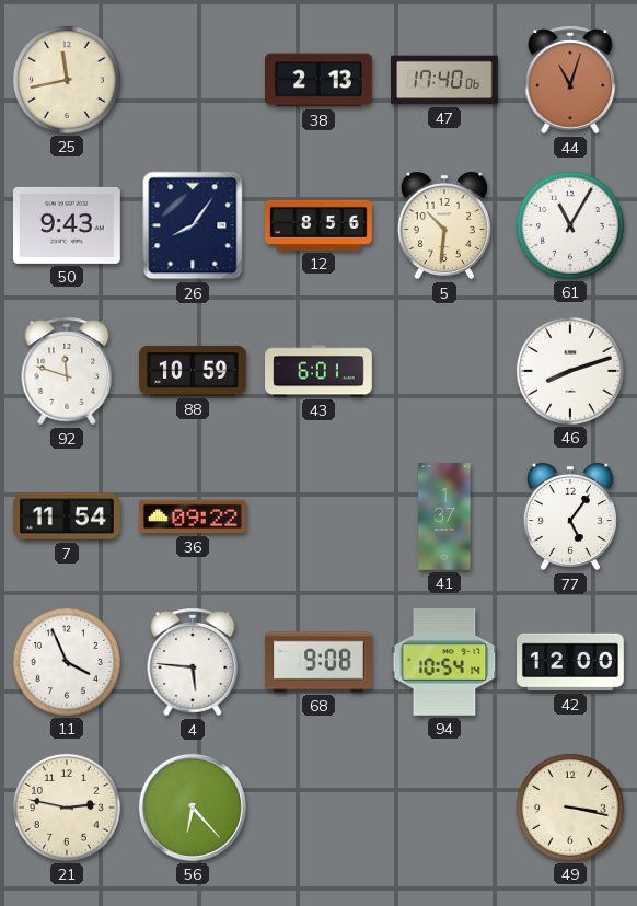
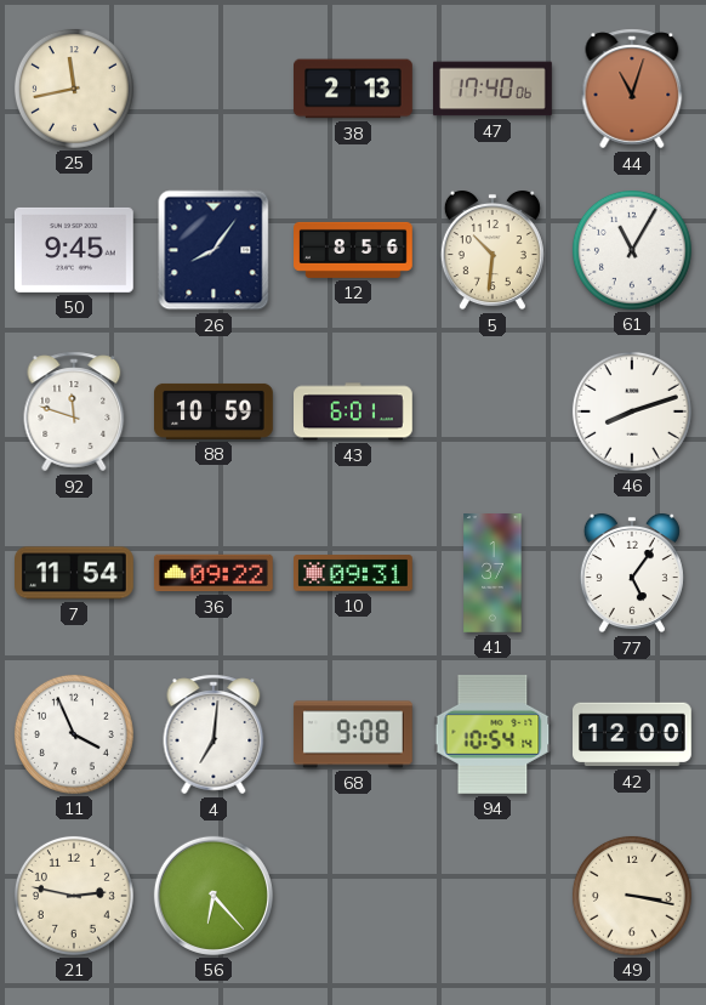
50: 9:43 -> 9:45 (74, 250)
10: none -> 09:31 (354, 573)
4: 5:46 -> 7:01 (213, 734)
